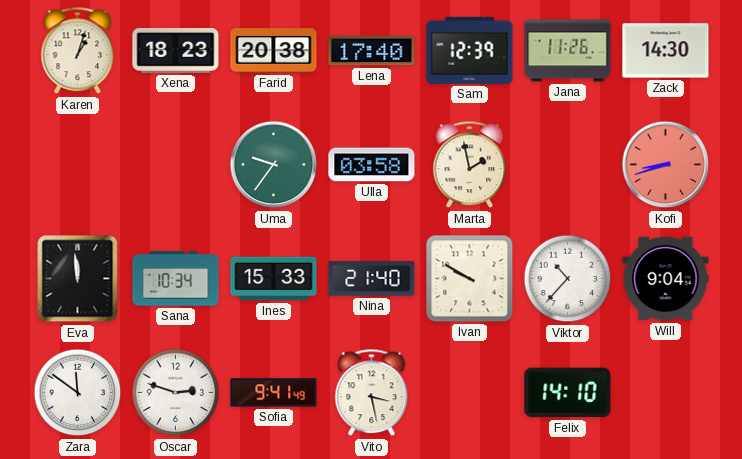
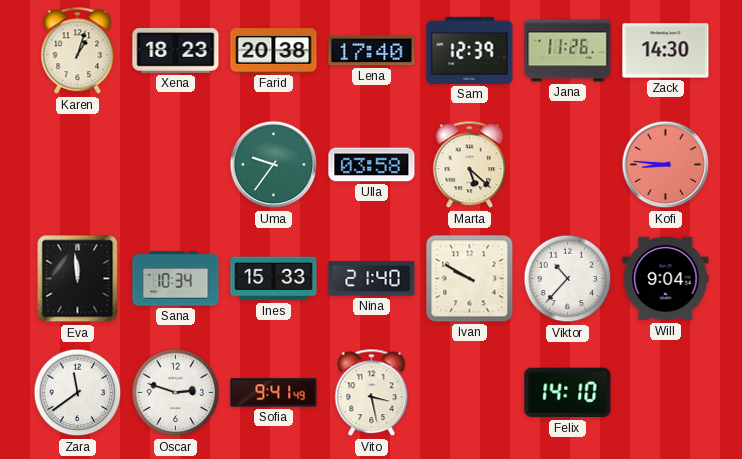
Marta: 1:58 -> 5:22 (470, 165)
Kofi: 8:42 -> 8:46 (666, 165)
Zara: 11:51 -> 11:39 (78, 393)
